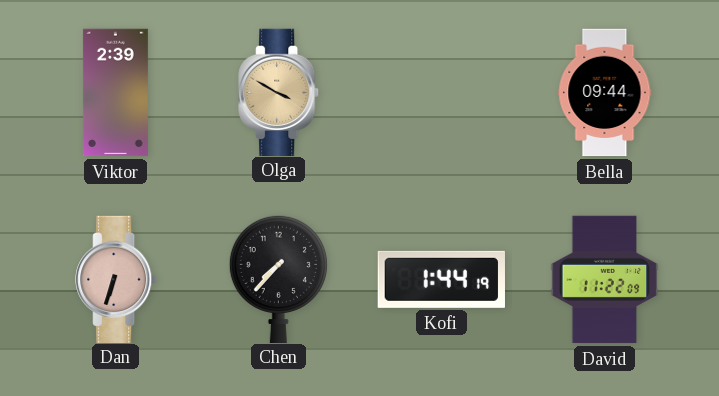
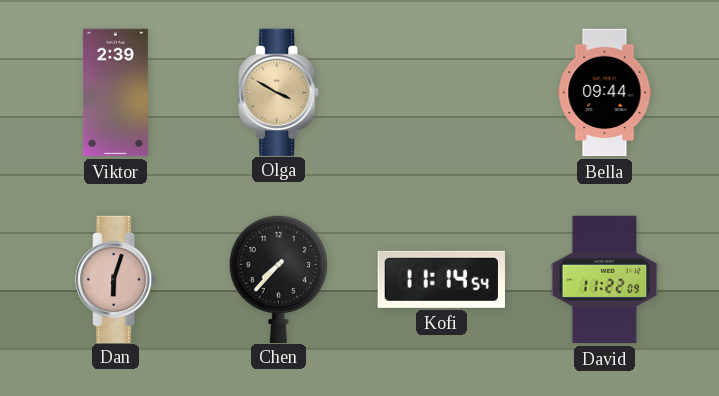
Dan: 6:33 -> 6:03 (116, 279)
Kofi: 1:44 -> 11:14 (441, 279)
